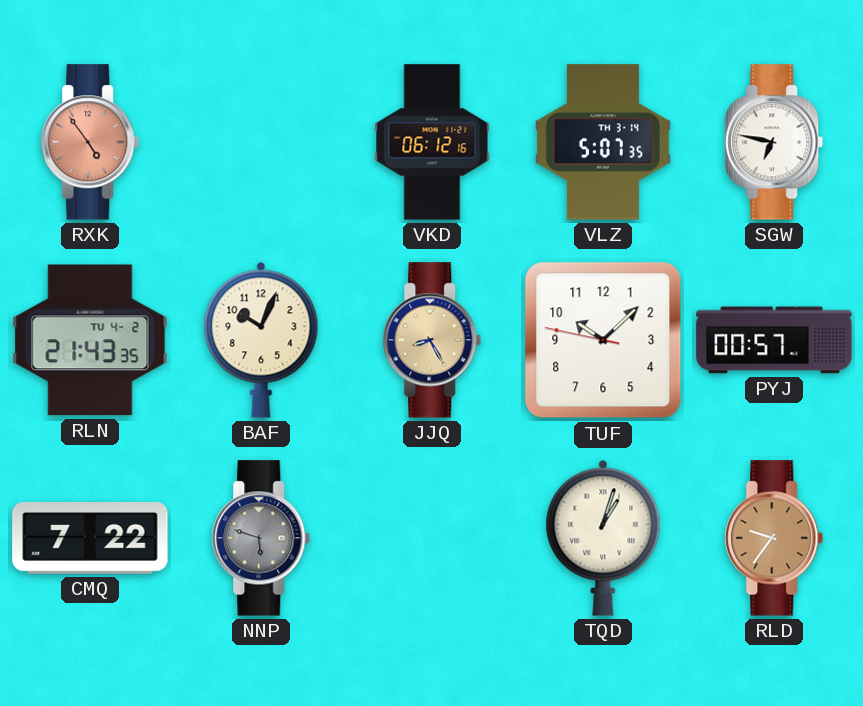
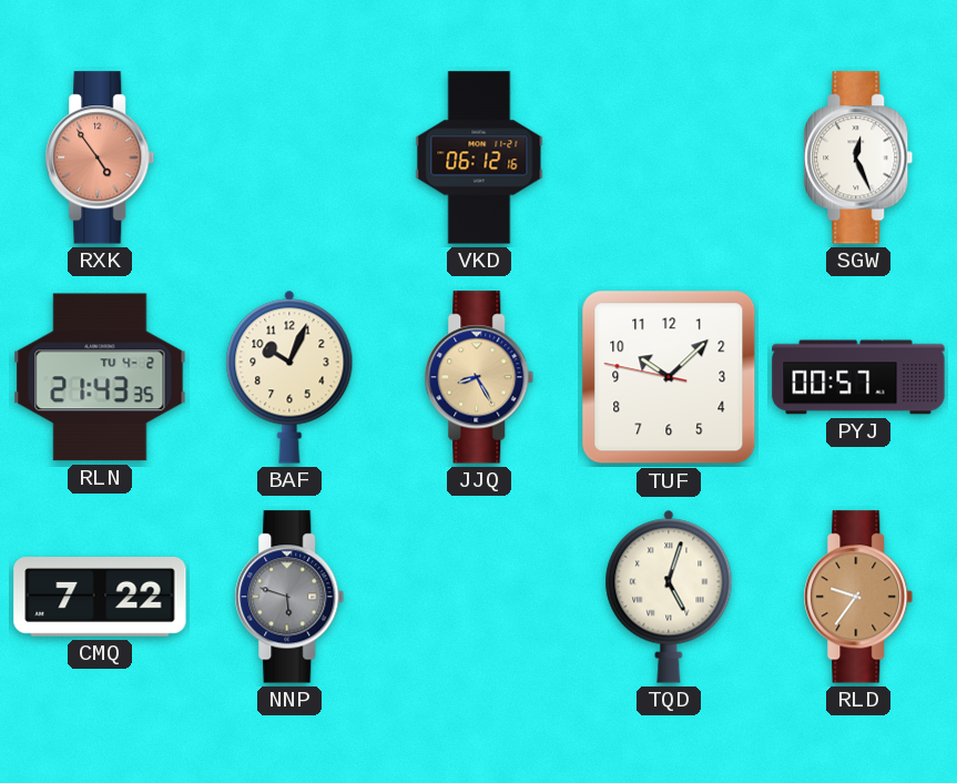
VLZ: 5:07 -> none (603, 142)
SGW: 6:47 -> 12:26 (858, 157)
TQD: 1:03 -> 5:03 (669, 597)
